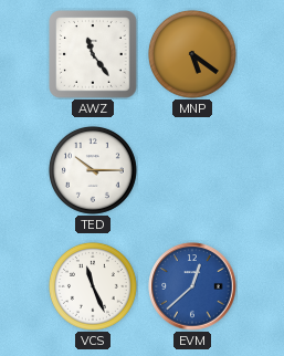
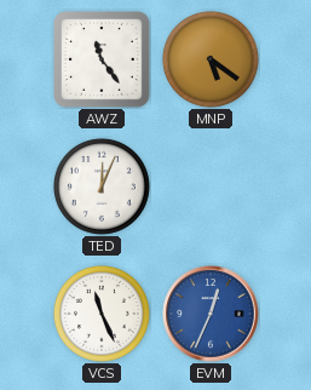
TED: 10:15 -> 12:04 (102, 187)
EVM: 12:38 -> 12:34 (211, 314)
